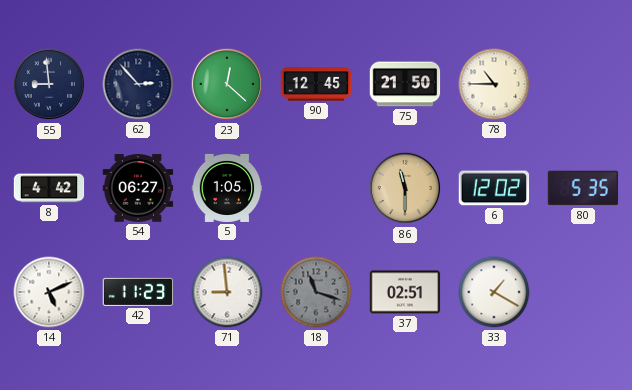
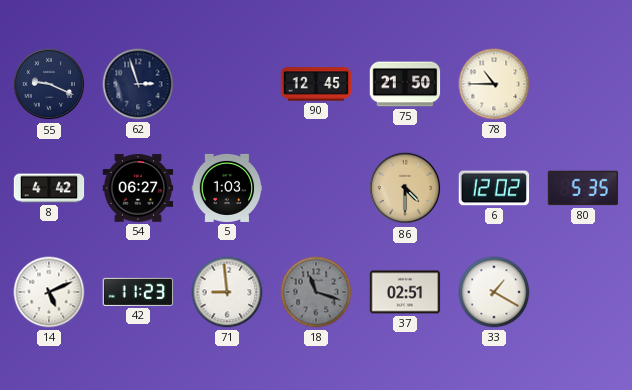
55: 8:59 -> 9:19 (49, 84)
62: 2:53 -> 2:57 (138, 84)
23: 12:22 -> none (227, 84)
5: 1:05 -> 1:03 (227, 188)
86: 11:30 -> 4:30 (405, 188)
